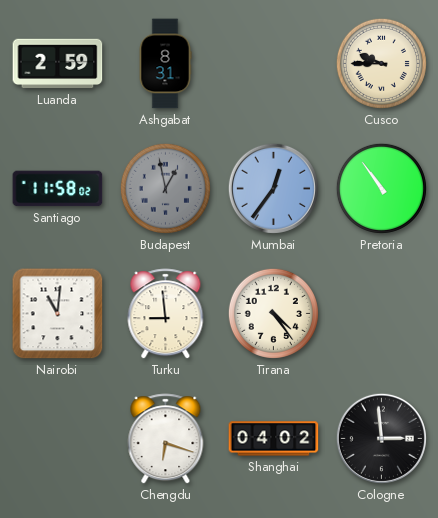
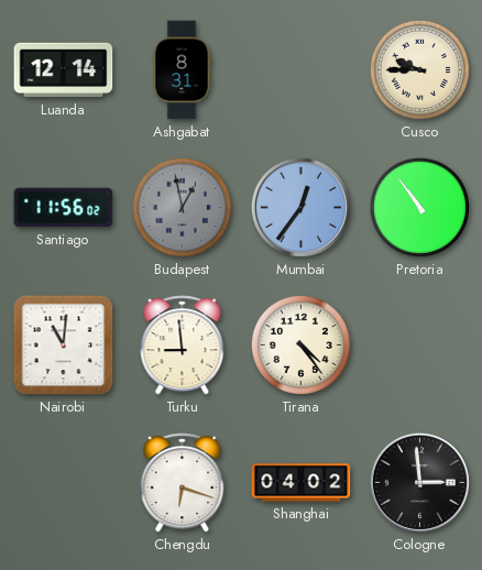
Luanda: 2:59 -> 12:14 (64, 70)
Santiago: 11:58 -> 11:56 (64, 208)
